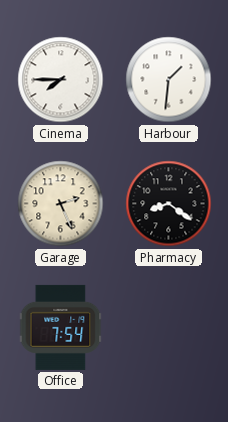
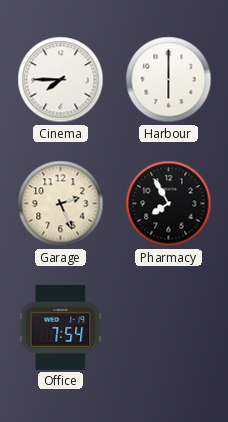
Harbour: 1:31 -> 6:00 (169, 80)
Pharmacy: 8:21 -> 7:55 (169, 204)
